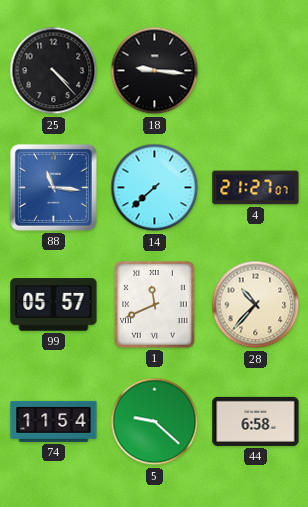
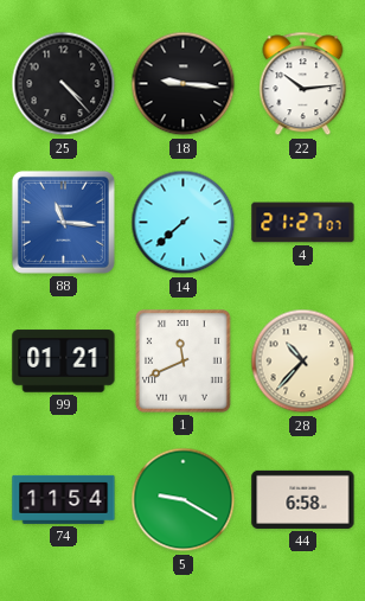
22: none -> 10:14 (303, 84)
99: 05:57 -> 01:21 (64, 362)
5: 9:22 -> 9:20 (184, 500)
